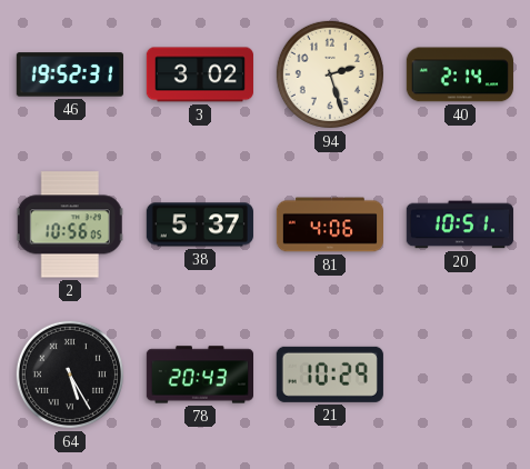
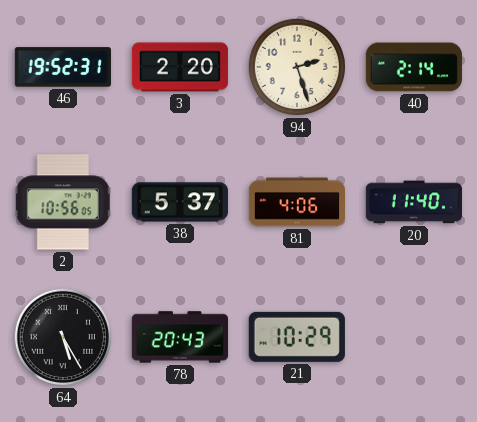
3: 3:02 -> 2:20 (180, 67)
20: 10:51 -> 11:40 (414, 202)
